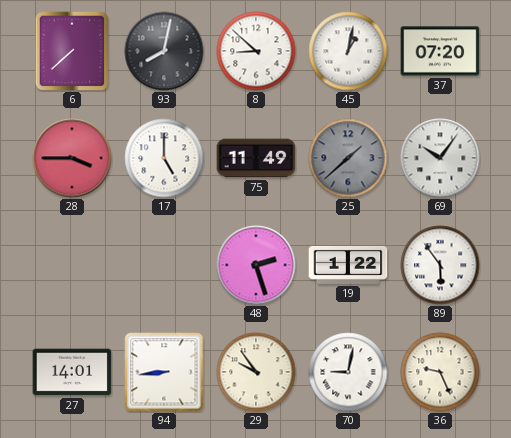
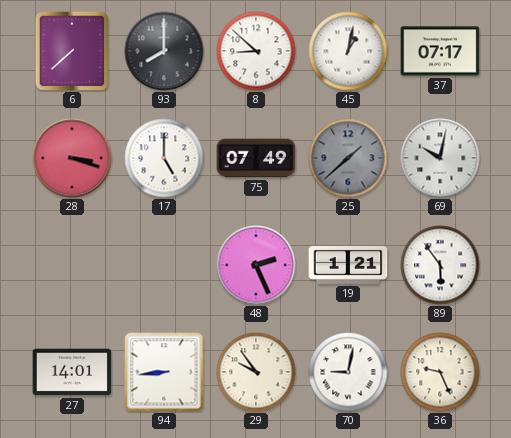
93: 8:02 -> 8:00 (164, 51)
37: 07:20 -> 07:17 (440, 51)
28: 3:45 -> 3:18 (72, 158)
75: 11:49 -> 07:49 (256, 158)
69: 10:06 -> 10:02 (440, 158)
48: 2:27 -> 2:26 (256, 265)
19: 1:22 -> 1:21 (348, 265)
